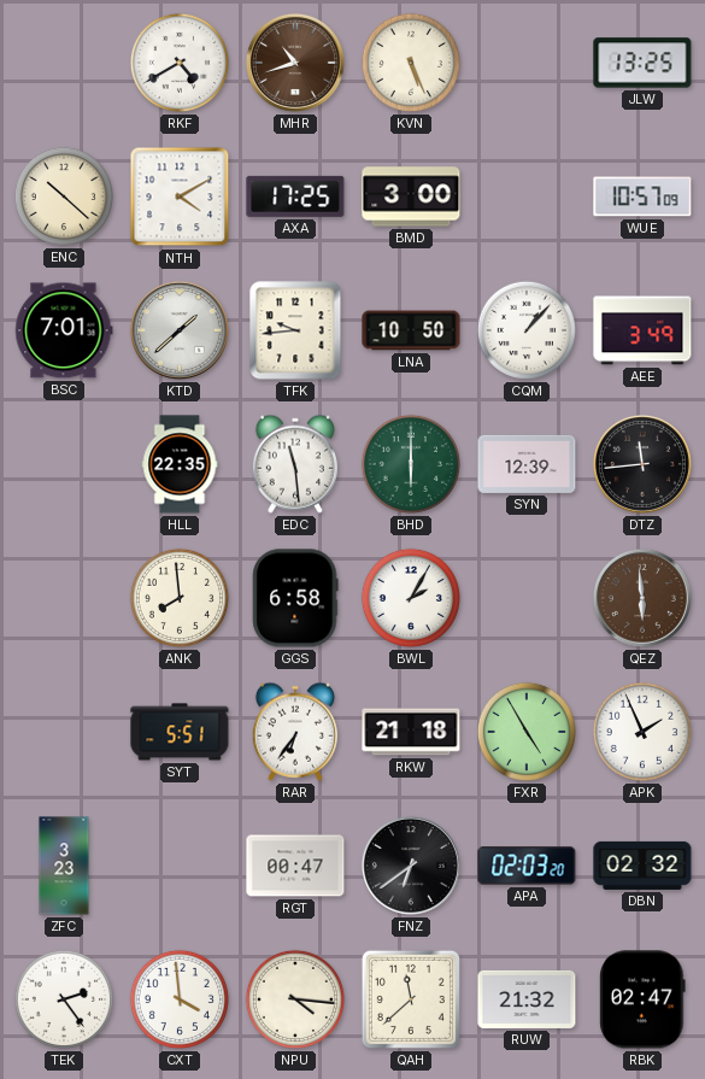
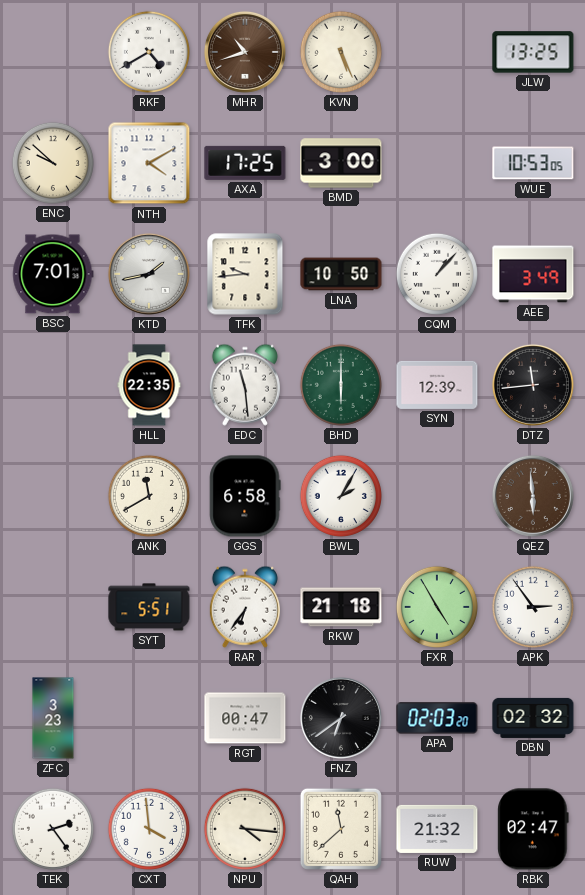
ENC: 10:22 -> 9:52 (53, 163)
WUE: 10:57 -> 10:53 (533, 163)
KTD: 1:38 -> 1:43 (149, 274)
ANK: 7:59 -> 11:40 (149, 496)
APK: 1:56 -> 2:54 (533, 607)
